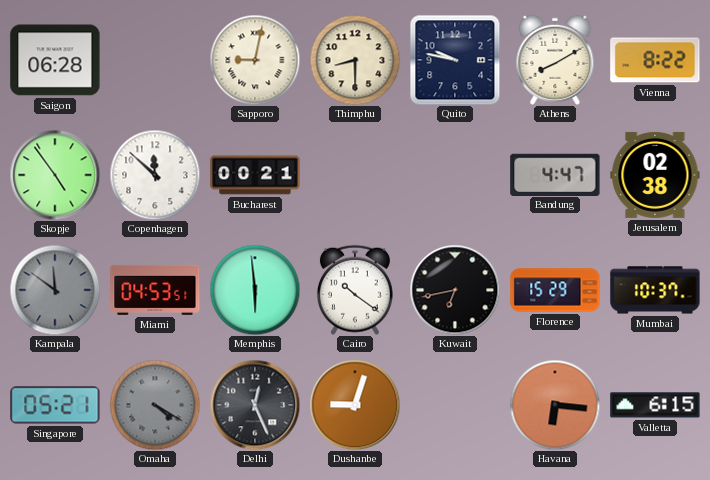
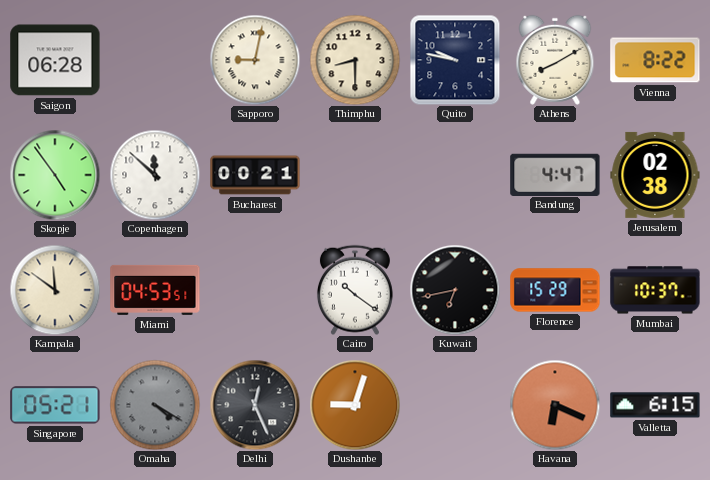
Kampala dial: grey -> cream (55, 290)
Memphis: 5:59 -> none (255, 290)
Havana: 6:16 -> 6:19 (555, 405)
